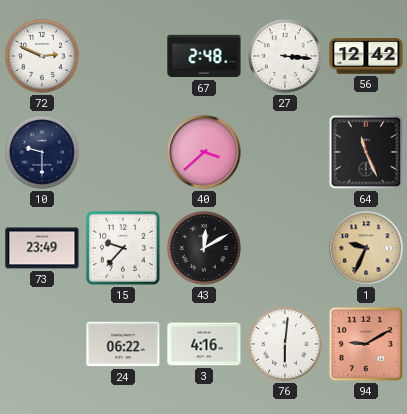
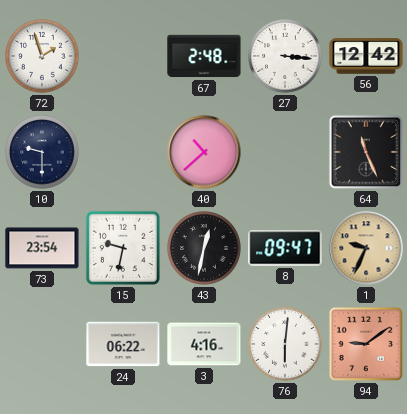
72: 2:49 -> 1:57 (42, 56)
40: 3:38 -> 10:38 (204, 152)
73: 23:49 -> 23:54 (42, 248)
15: 9:37 -> 9:32 (123, 248)
43: 12:10 -> 12:32 (204, 248)
8: none -> 09:47 (285, 248)
94: 9:10 -> 9:09 (366, 344)
